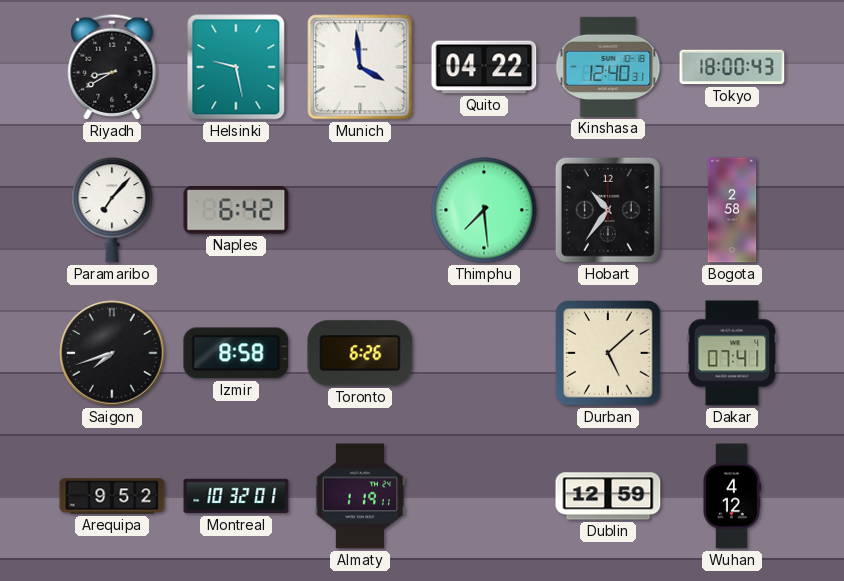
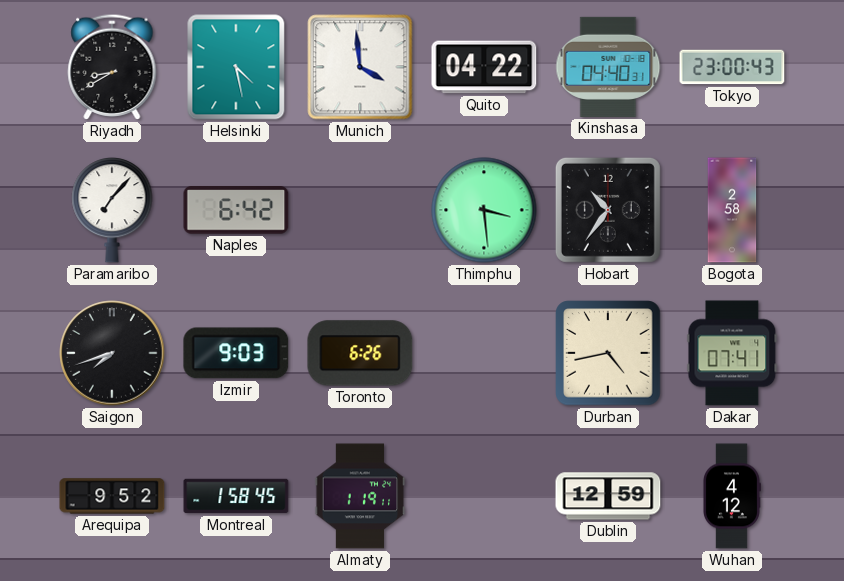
Helsinki: 9:28 -> 4:28 (236, 67)
Kinshasa: 12:40 -> 04:40 (608, 67)
Tokyo: 18:00 -> 23:00 (732, 67)
Thimphu: 7:29 -> 3:29 (484, 210)
Izmir: 8:58 -> 9:03 (236, 353)
Durban: 5:08 -> 4:43 (608, 353)
Montreal: 10:32 -> 1:58 (236, 496)
